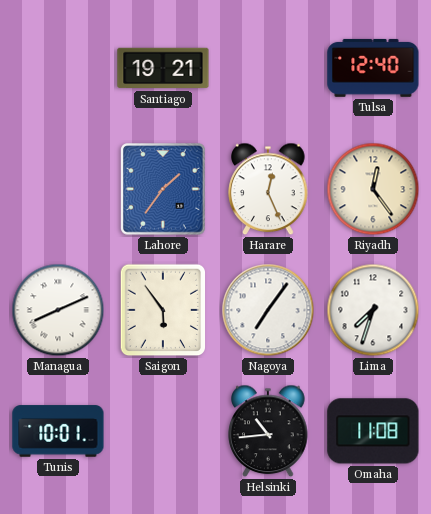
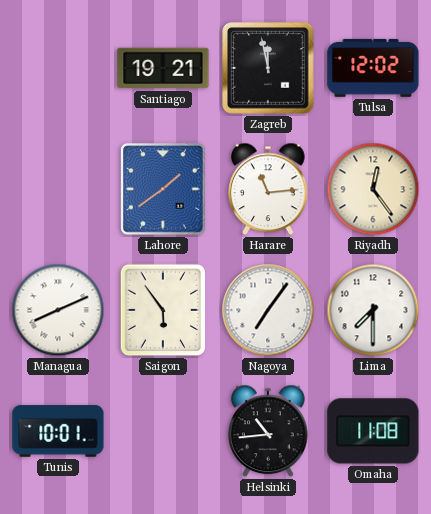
Zagreb: none -> 11:58 (268, 68)
Tulsa: 12:40 -> 12:02 (373, 68)
Lahore: 1:36 -> 1:39 (164, 189)
Harare: 12:26 -> 11:14 (268, 189)
Lima: 7:33 -> 7:30 (373, 310)
